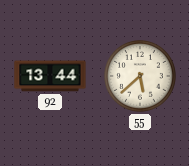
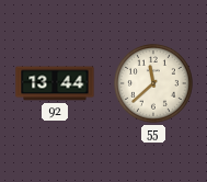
55: 5:38 -> 11:38 (153, 83)
